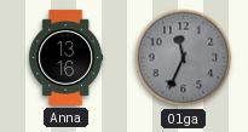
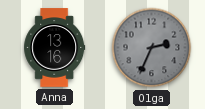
Olga: 11:34 -> 2:34 (152, 48)
